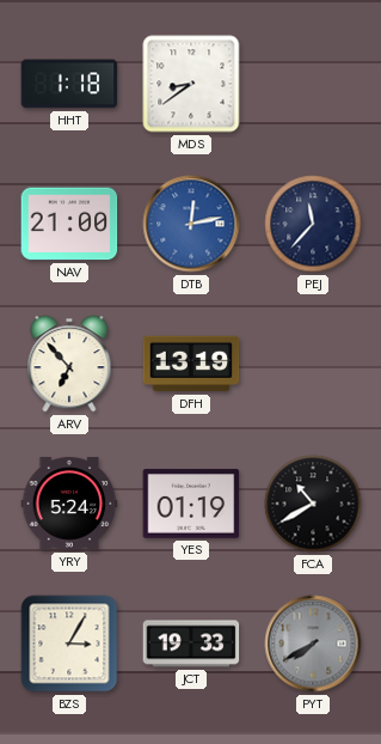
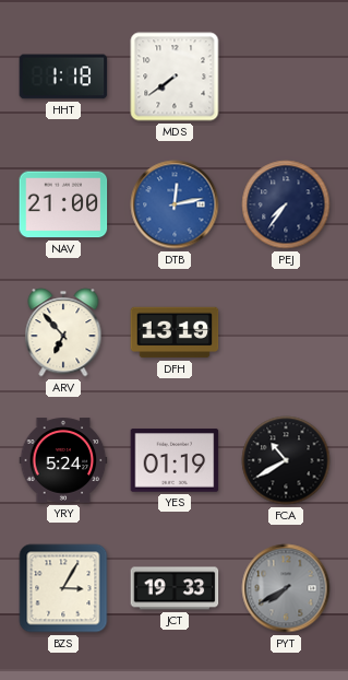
MDS: 8:39 -> 7:39 (175, 77)
PEJ: 11:37 -> 7:36 (286, 204)
